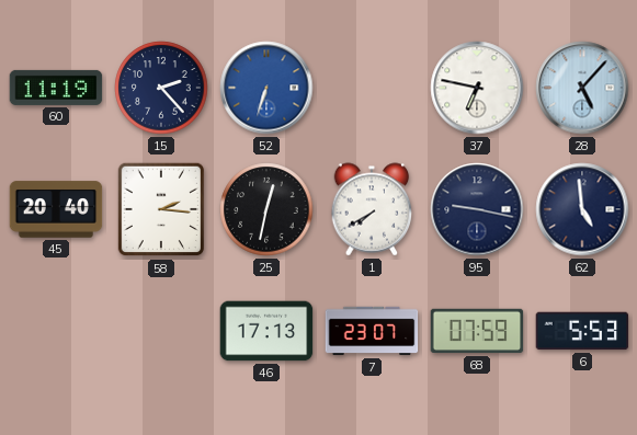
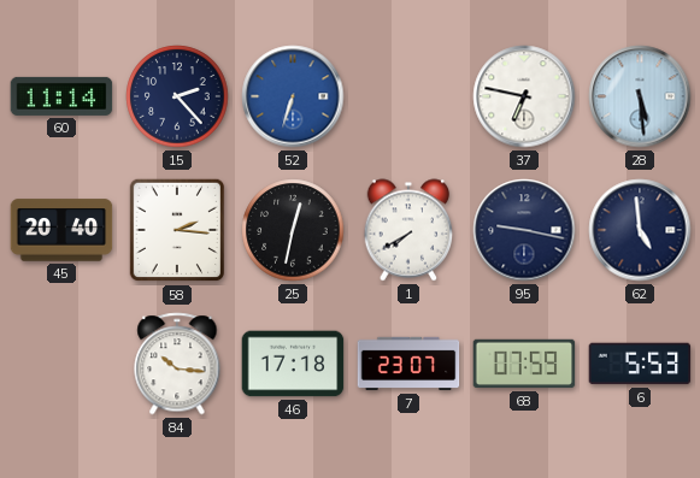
60: 11:19 -> 11:14 (61, 96)
28: 5:07 -> 5:29 (640, 96)
84: none -> 10:16 (177, 364)
46: 17:13 -> 17:18 (293, 364)
